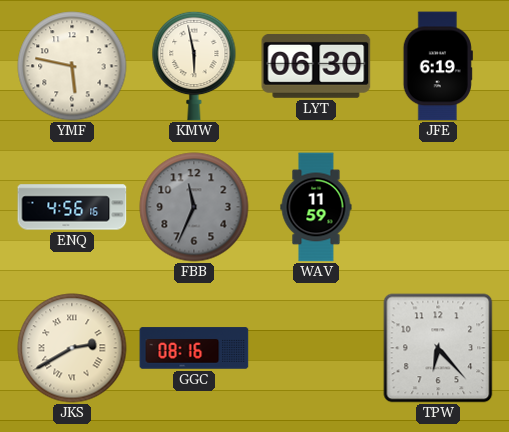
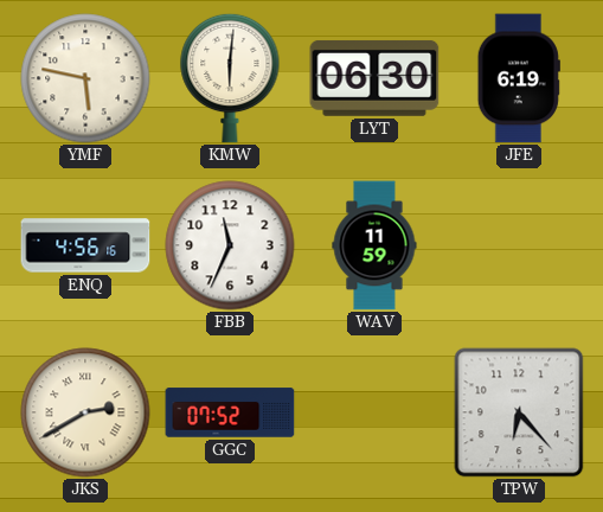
KMW: 5:58 -> 6:01 (230, 78)
FBB dial: grey -> white (230, 245)
GGC: 08:16 -> 07:52 (230, 412)
